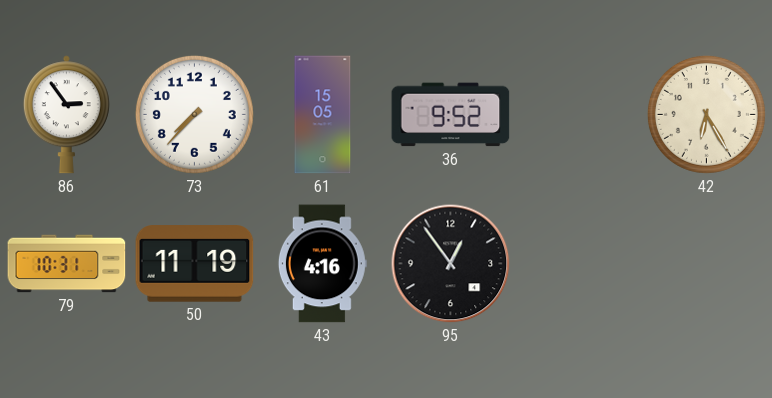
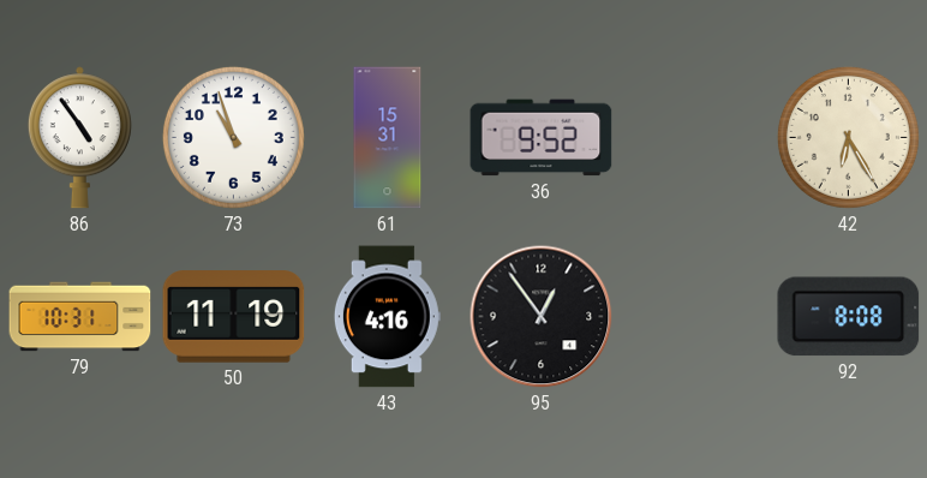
86: 2:54 -> 4:54 (79, 138)
73: 7:37 -> 10:57 (233, 137)
61: 15:05 -> 15:31 (388, 138)
92: none -> 8:08 (849, 317)
